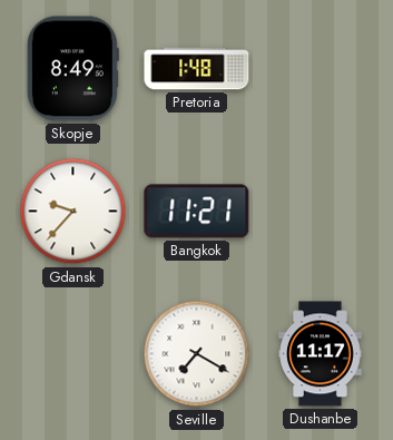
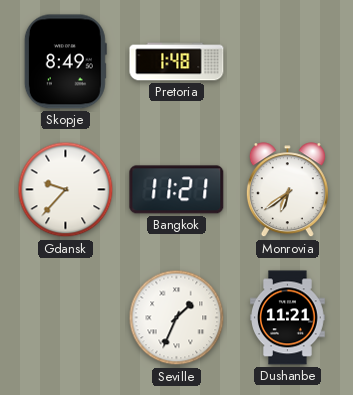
Monrovia: none -> 6:39 (287, 190)
Seville: 7:20 -> 1:34 (177, 318)
Dushanbe: 11:17 -> 11:21 (288, 318)
